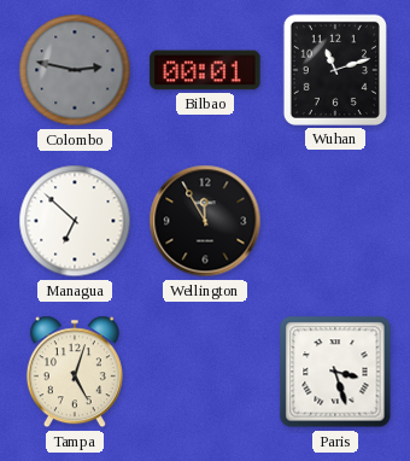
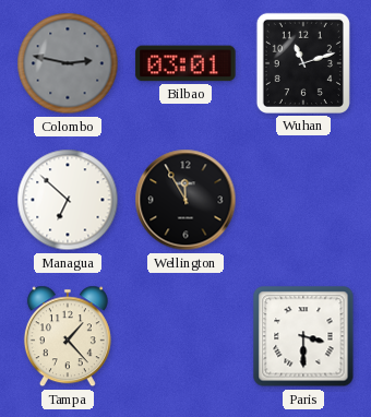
Bilbao: 00:01 -> 03:01 (185, 63)
Tampa: 5:03 -> 1:23 (68, 336)
Paris: 3:27 -> 3:30 (303, 336)
